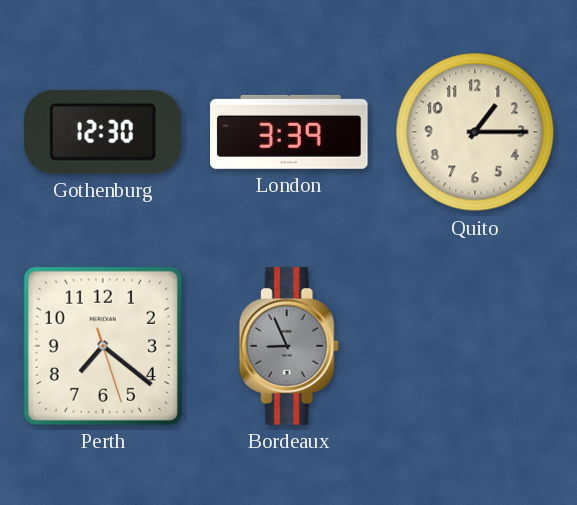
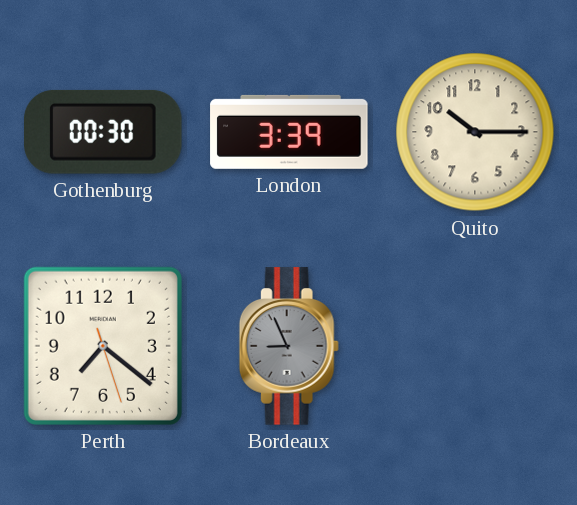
Gothenburg: 12:30 -> 00:30 (104, 132)
Quito: 1:15 -> 10:15 (475, 132)
